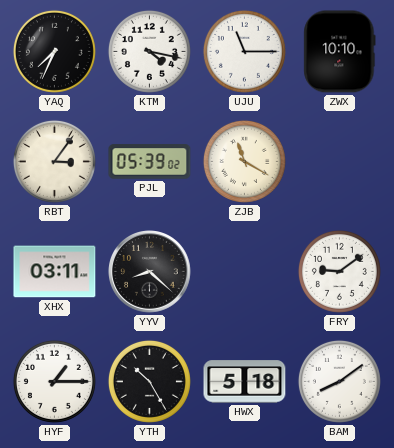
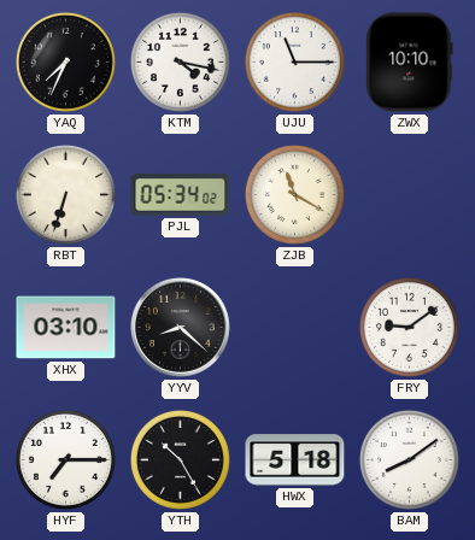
RBT: 3:06 -> 6:33 (65, 194)
PJL: 05:39 -> 05:34 (181, 195)
XHX: 03:11 -> 03:10 (66, 328)
HYF: 1:15 -> 7:15 (65, 459)
